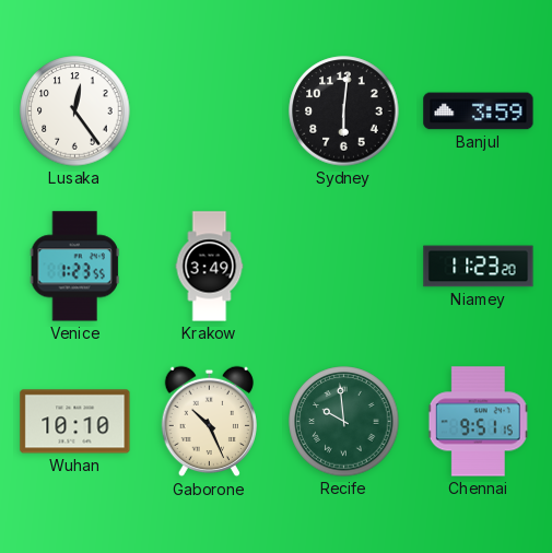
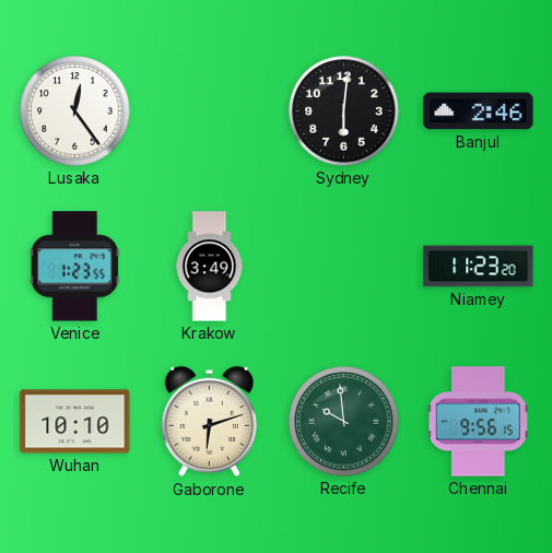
Banjul: 3:59 -> 2:46 (479, 111)
Gaborone: 10:26 -> 6:12 (209, 422)
Chennai: 9:51 -> 9:56 (479, 422)
